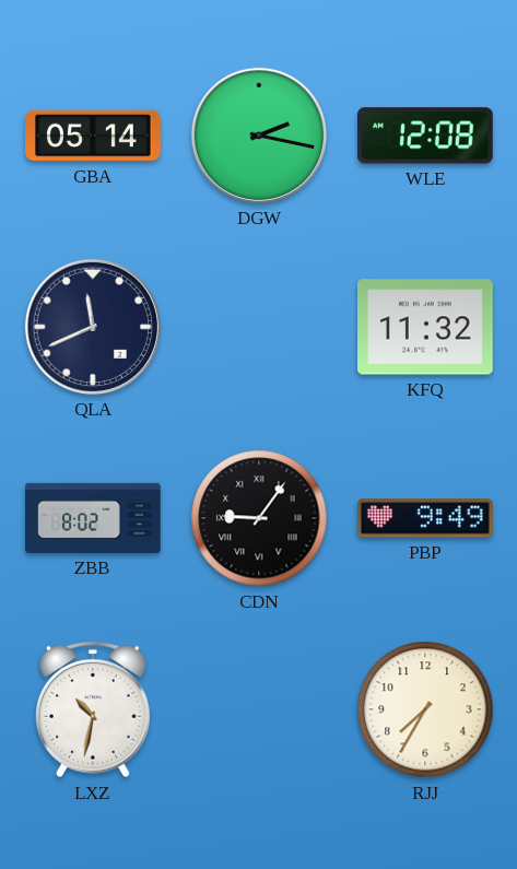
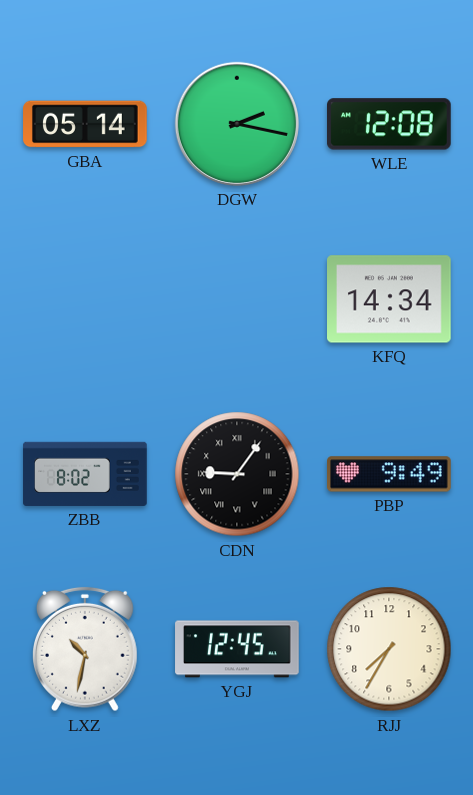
QLA: 11:41 -> none (93, 327)
KFQ: 11:32 -> 14:34 (390, 299)
YGJ: none -> 12:45 (237, 649)
